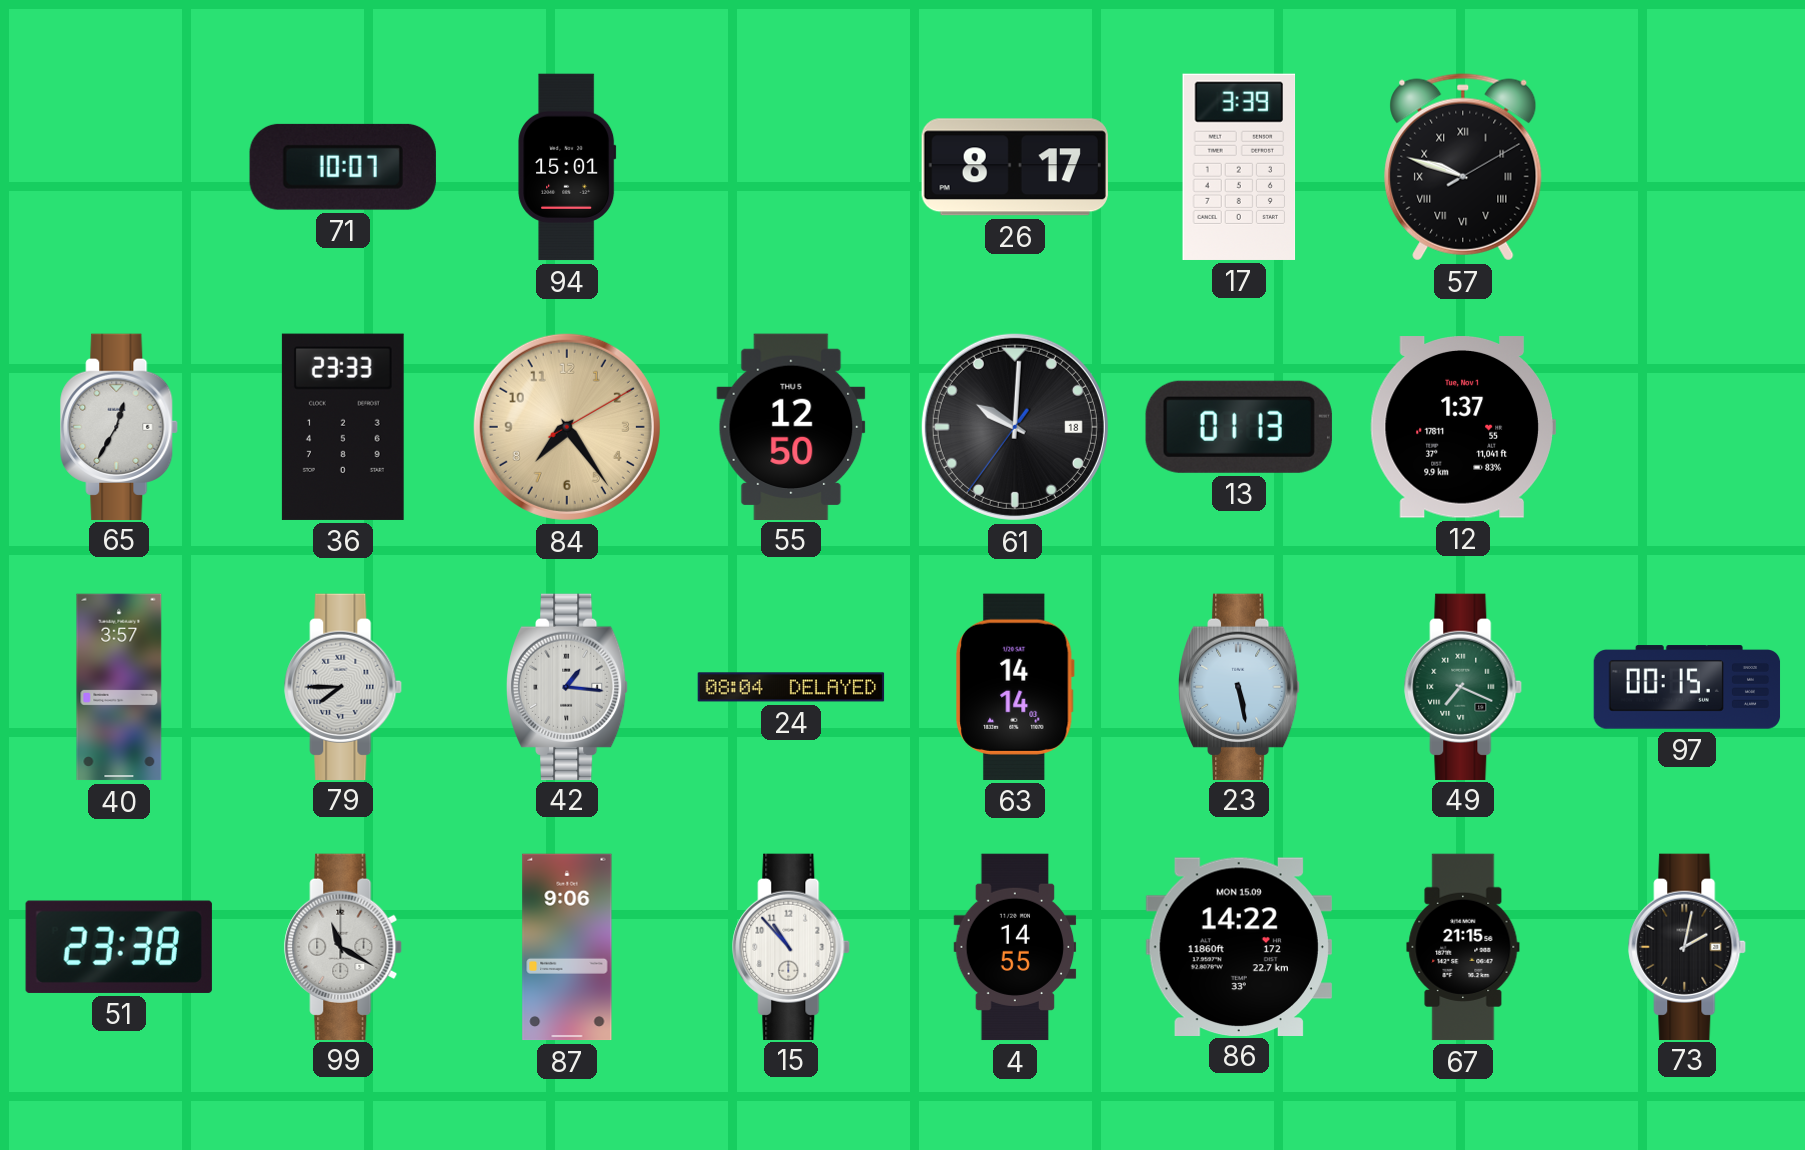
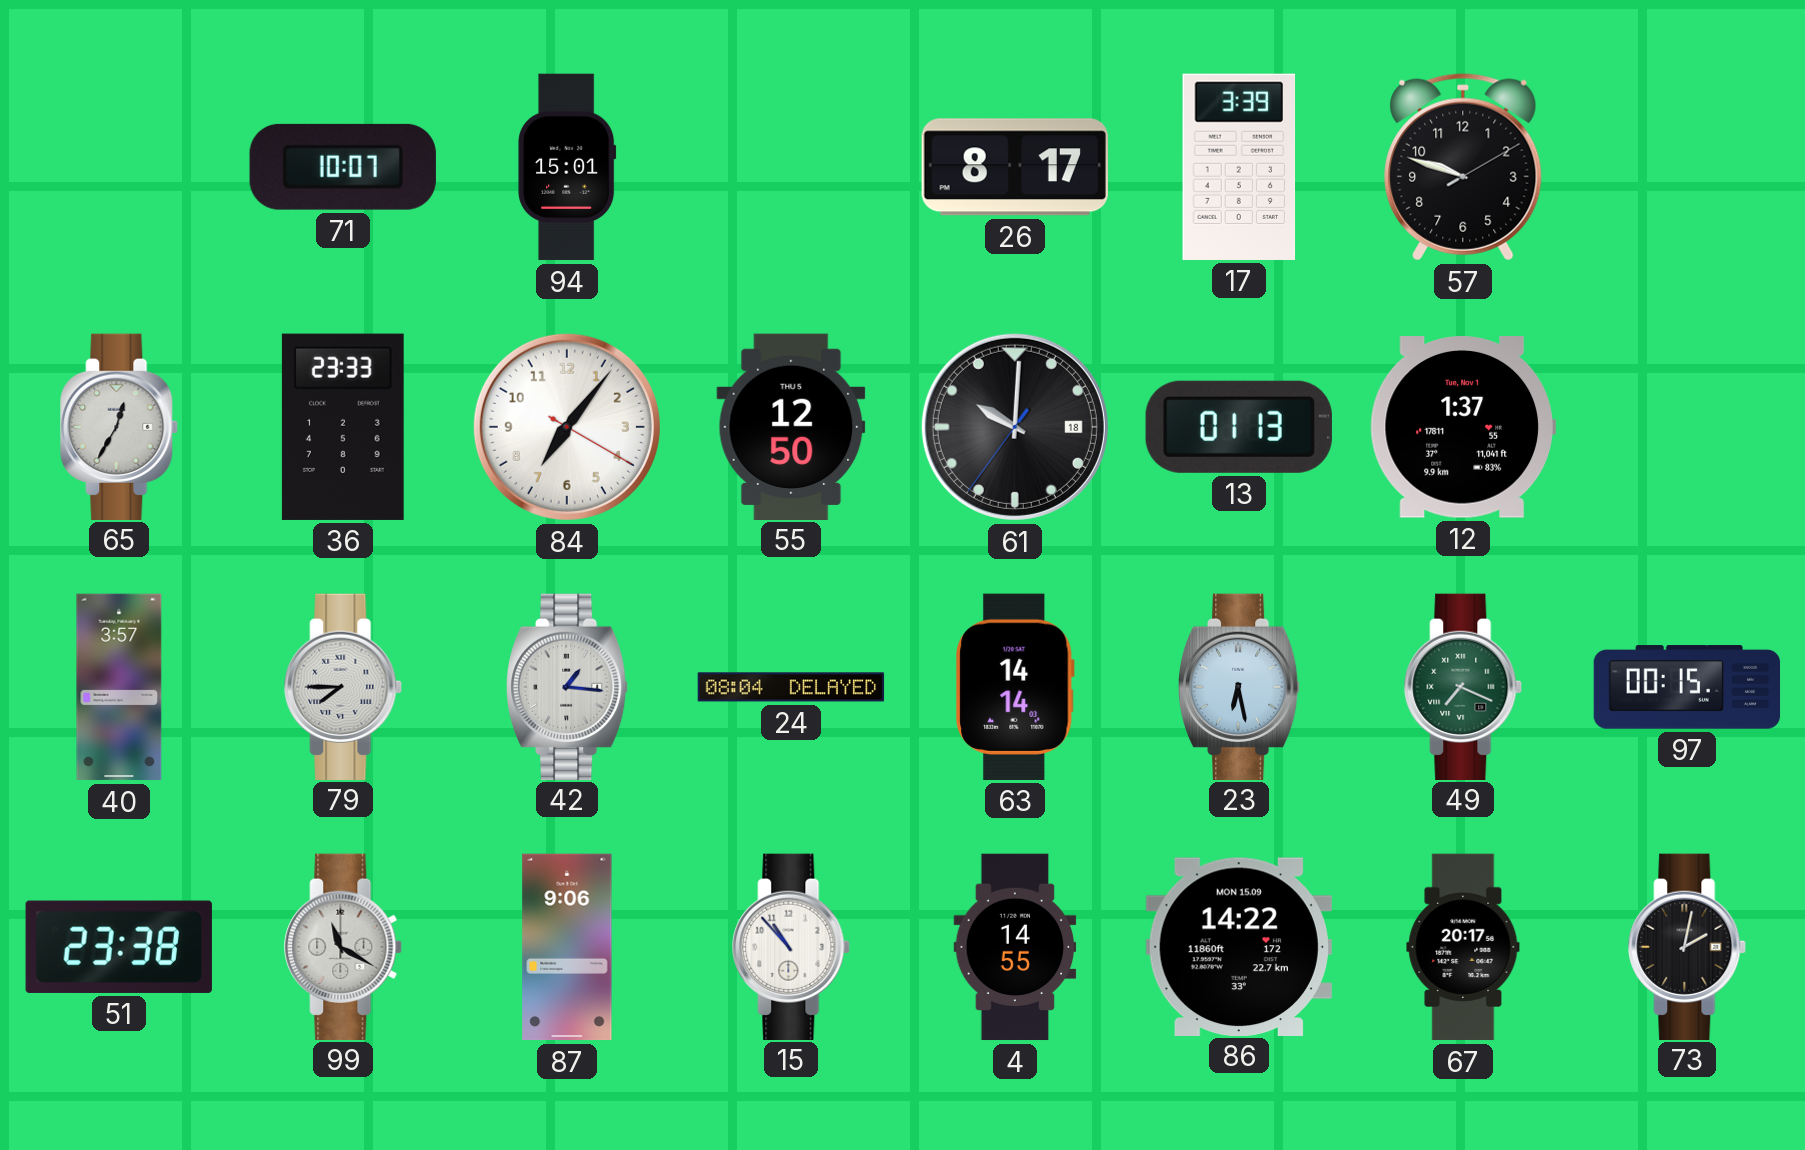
57 numerals: Roman -> Arabic (1463, 167)
84: 7:24 -> 7:06 (567, 427)
84 dial: champagne -> white (567, 427)
23: 5:28 -> 6:28 (1239, 686)
67: 21:15 -> 20:17 (1463, 947)
